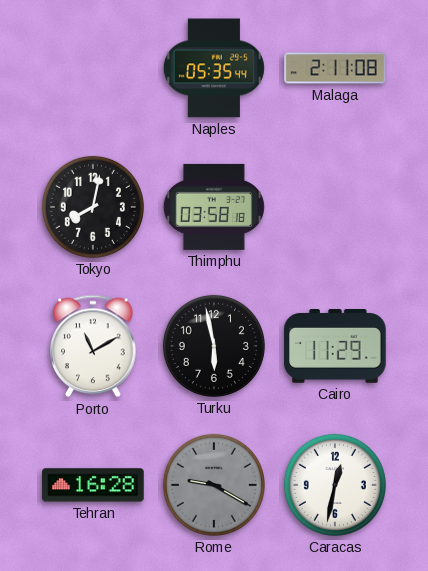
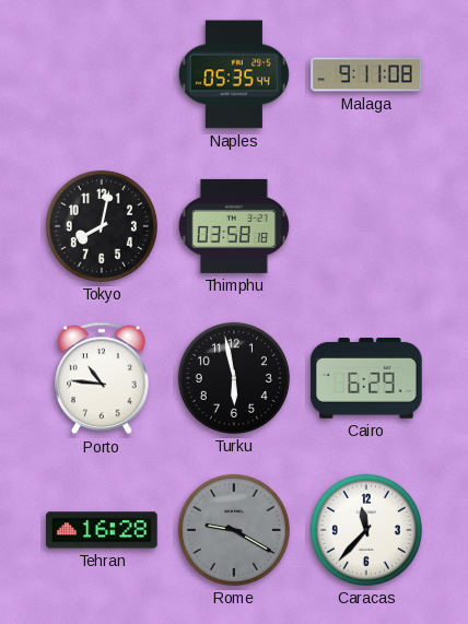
Malaga: 2:11 -> 9:11 (366, 74)
Porto: 11:10 -> 10:46 (102, 378)
Cairo: 11:29 -> 6:29 (366, 379)
Caracas: 12:32 -> 11:37 (366, 530)
